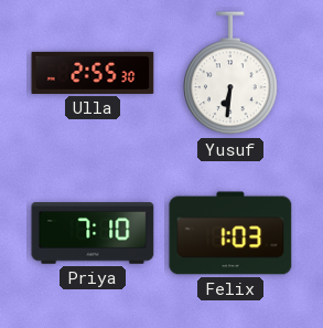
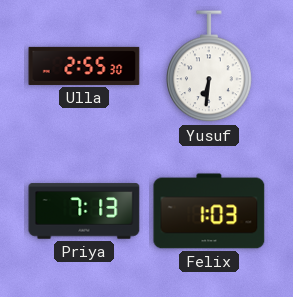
Priya: 7:10 -> 7:13 (84, 211)
